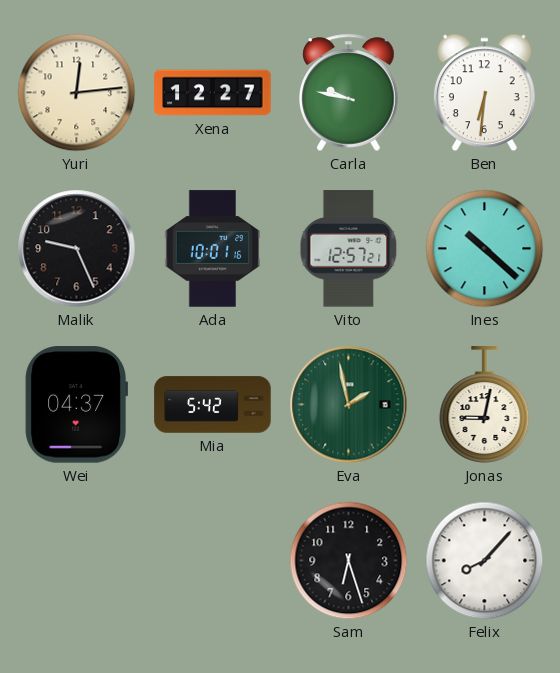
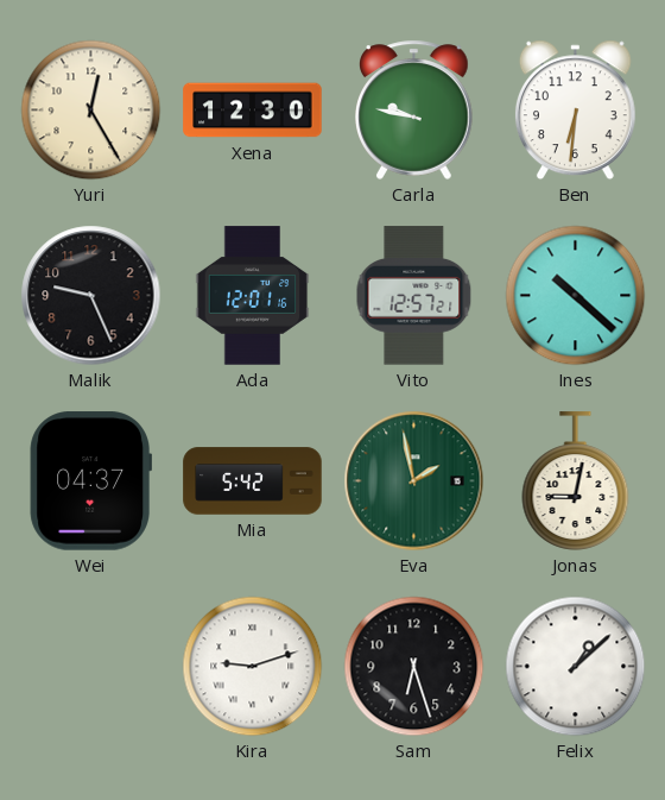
Yuri: 12:14 -> 12:25 (91, 111)
Xena: 12:27 -> 12:30 (253, 111)
Ada: 10:01 -> 12:01 (253, 296)
Kira: none -> 9:12 (253, 667)
Felix: 8:07 -> 1:08 (576, 667)
